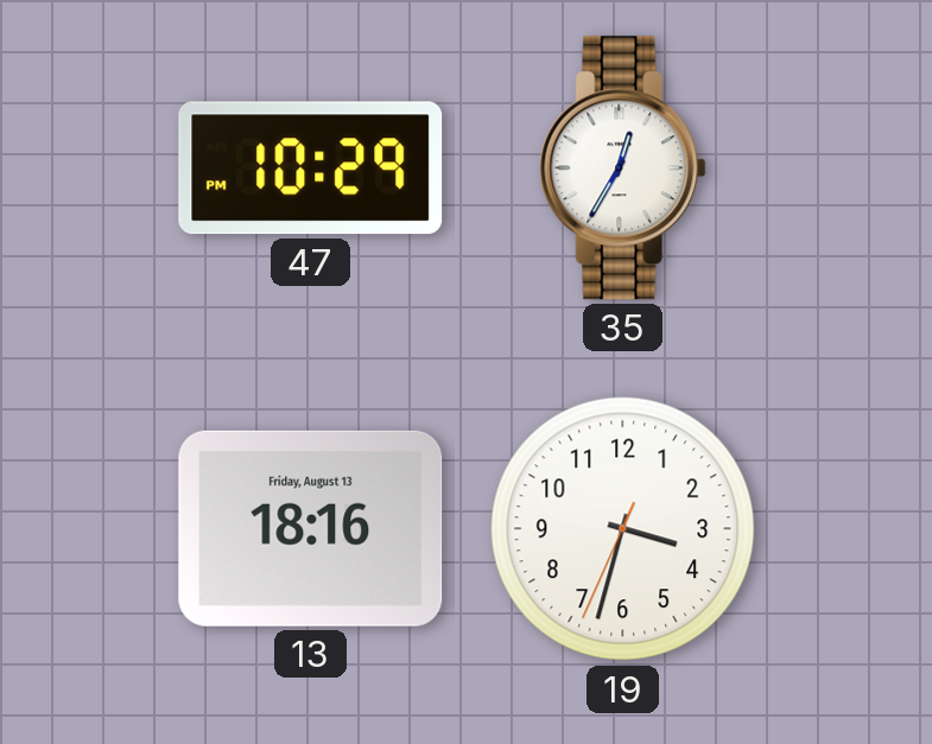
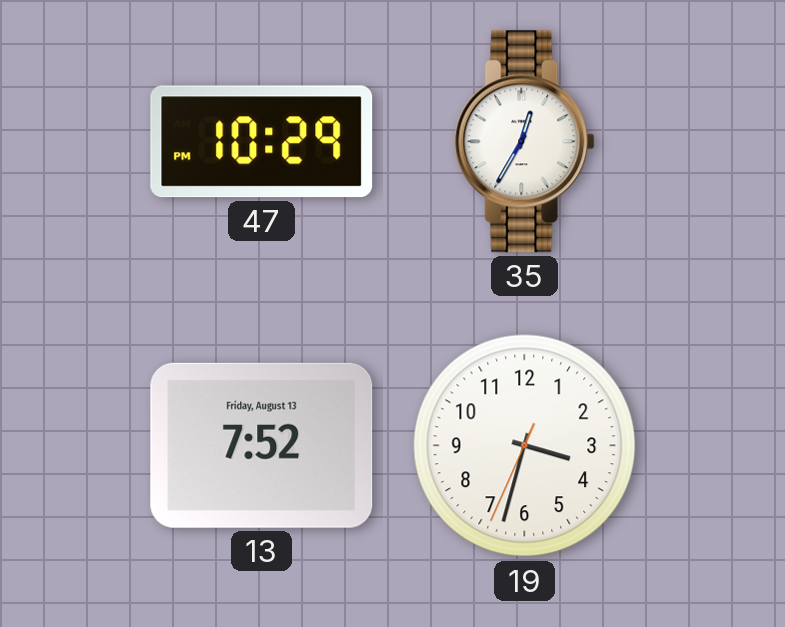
13: 18:16 -> 7:52 (262, 445)
